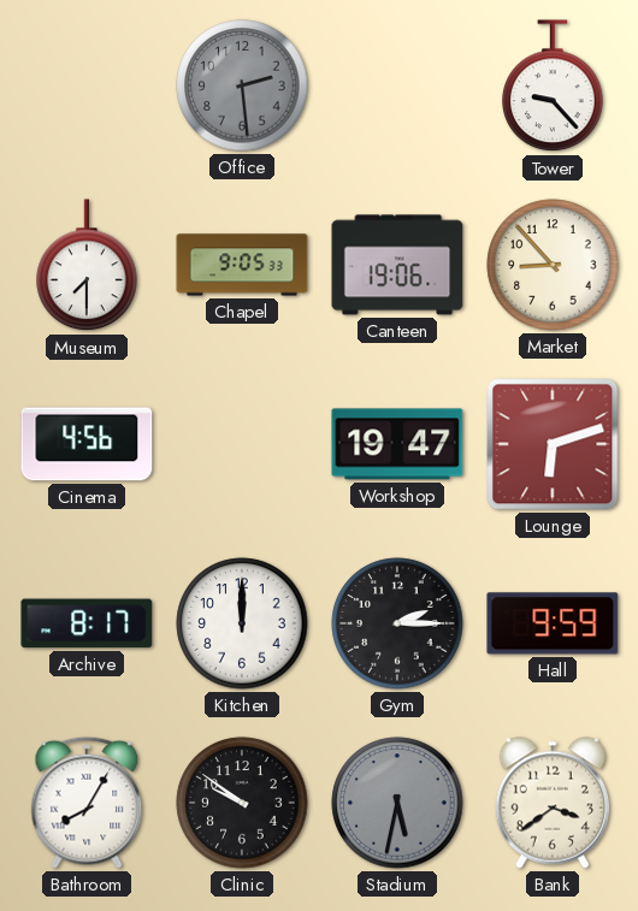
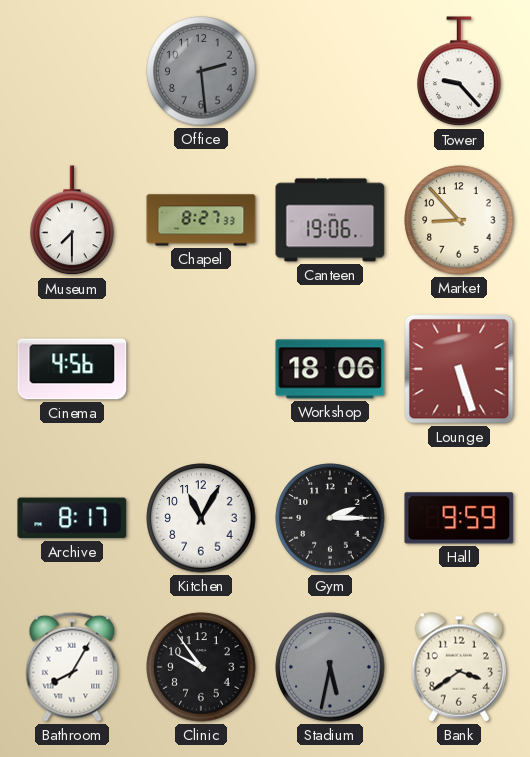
Chapel: 9:05 -> 8:27 (201, 220)
Workshop: 19:47 -> 18:06 (330, 369)
Lounge: 6:12 -> 5:27 (459, 369)
Kitchen: 12:00 -> 11:05 (201, 518)
Clinic: 9:51 -> 9:54 (201, 667)
